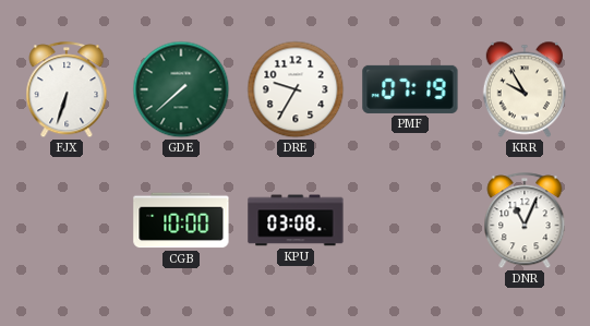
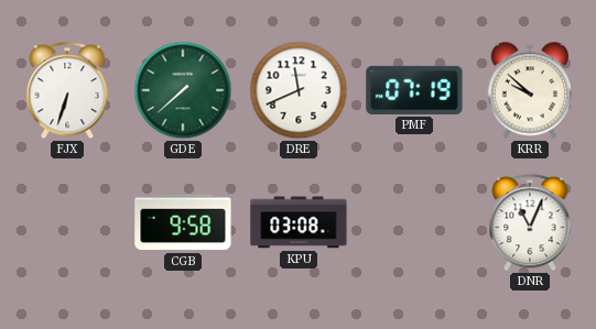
DRE: 9:35 -> 11:41 (299, 90)
KRR: 9:55 -> 9:52 (529, 90)
CGB: 10:00 -> 9:58 (183, 222)
